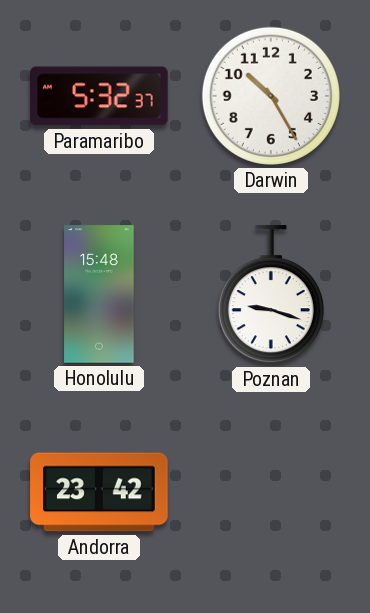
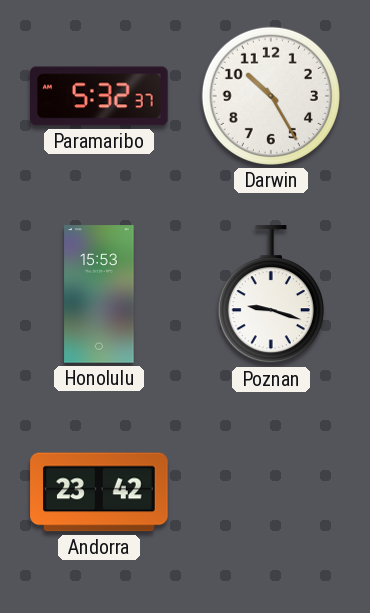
Honolulu: 15:48 -> 15:53 (99, 294)
